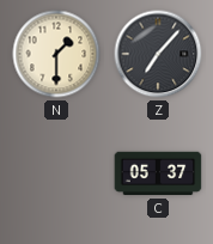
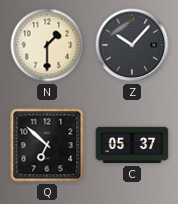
Z: 7:07 -> 10:07 (132, 45)
Q: none -> 6:52 (47, 145)
